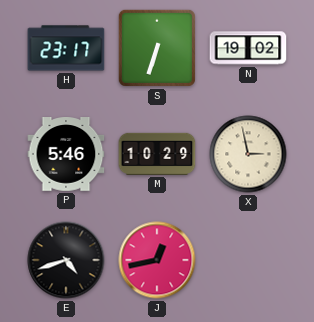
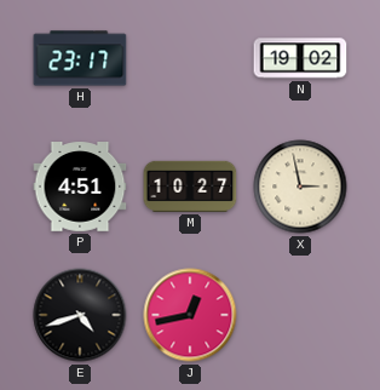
S: 6:33 -> none (157, 48)
P: 5:46 -> 4:51 (80, 188)
M: 10:29 -> 10:27 (190, 187)
